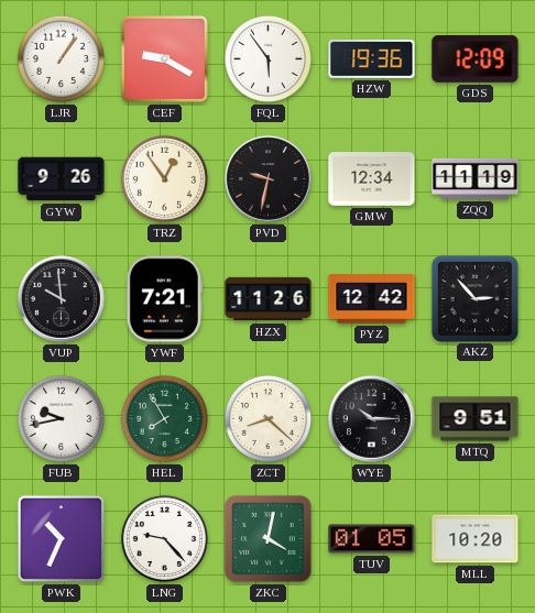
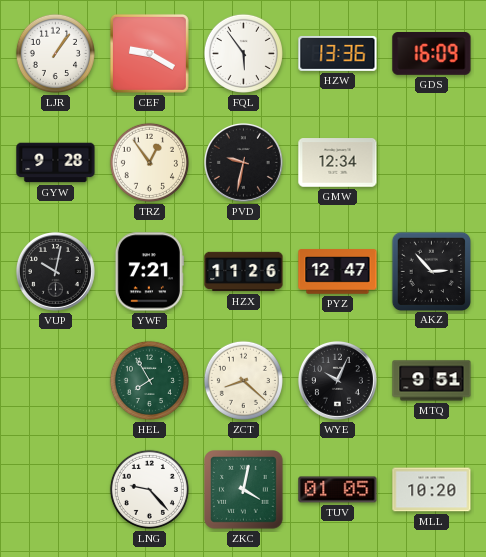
HZW: 19:36 -> 13:36 (338, 53)
GDS: 12:09 -> 16:09 (432, 54)
GYW: 9:26 -> 9:28 (56, 163)
ZQQ: 11:19 -> none (476, 178)
VUP: 9:59 -> 10:02 (55, 271)
PYZ: 12:42 -> 12:47 (338, 272)
FUB: 9:43 -> none (61, 418)
WYE: 10:15 -> 10:04 (337, 380)
PWK: 10:34 -> none (61, 538)
